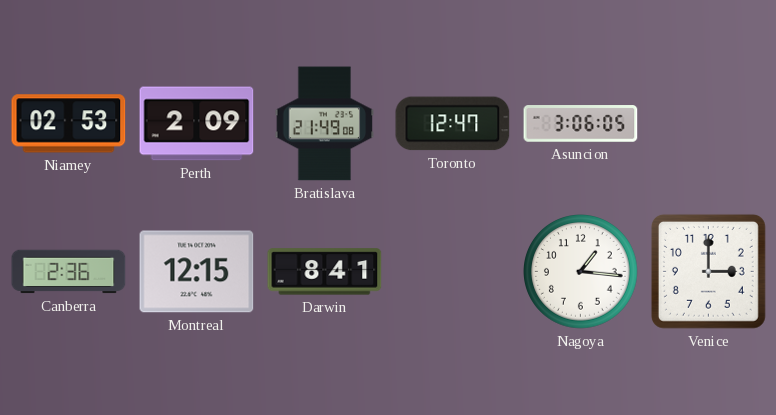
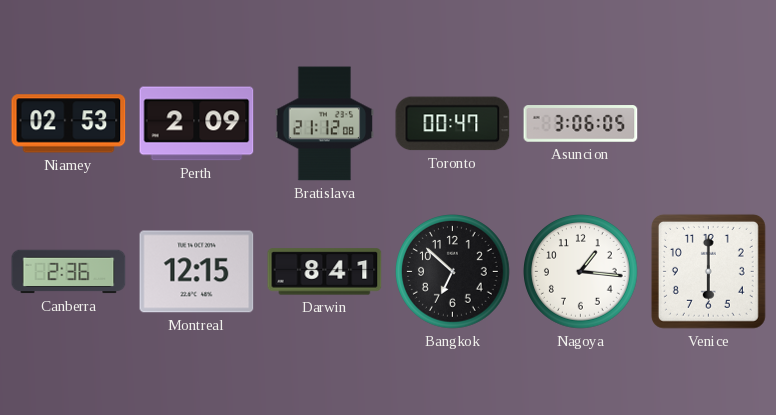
Bratislava: 21:49 -> 21:12 (325, 124)
Toronto: 12:47 -> 00:47 (453, 124)
Bangkok: none -> 6:52 (453, 272)
Venice: 3:00 -> 6:00 (708, 271)
